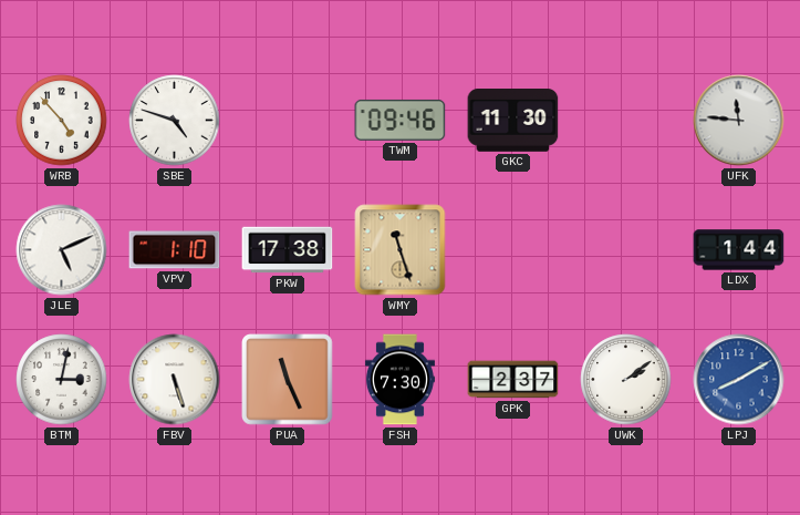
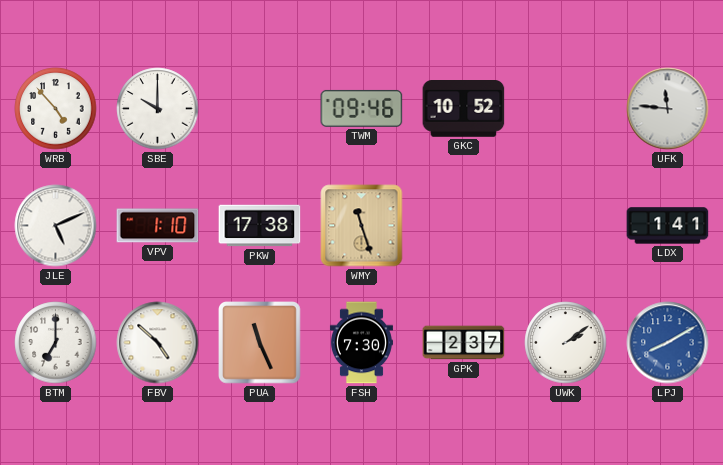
SBE: 4:48 -> 10:00 (158, 109)
GKC: 11:30 -> 10:52 (464, 109)
LDX: 1:44 -> 1:41 (668, 226)
BTM: 3:02 -> 7:00 (56, 343)
FBV: 5:27 -> 4:52 (158, 343)
